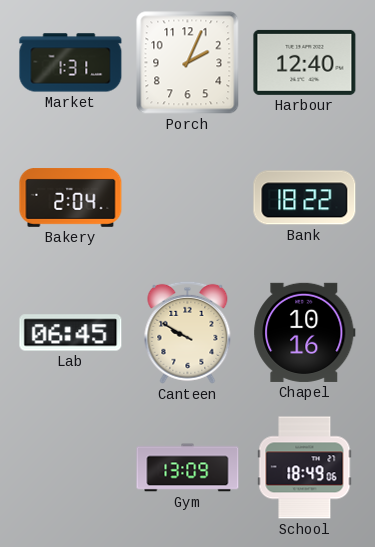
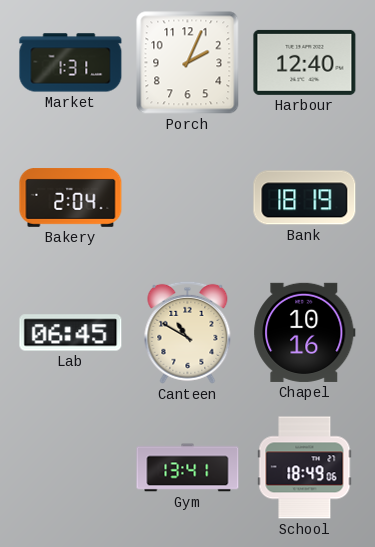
Bank: 18:22 -> 18:19 (305, 198)
Canteen: 9:50 -> 10:50 (188, 332)
Gym: 13:09 -> 13:41 (188, 468)
